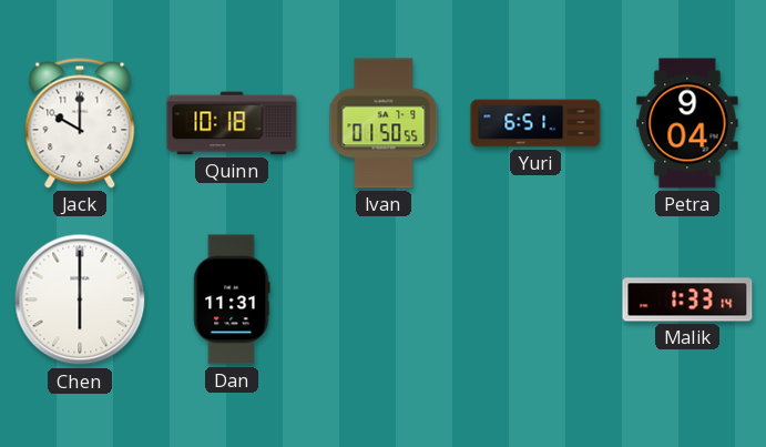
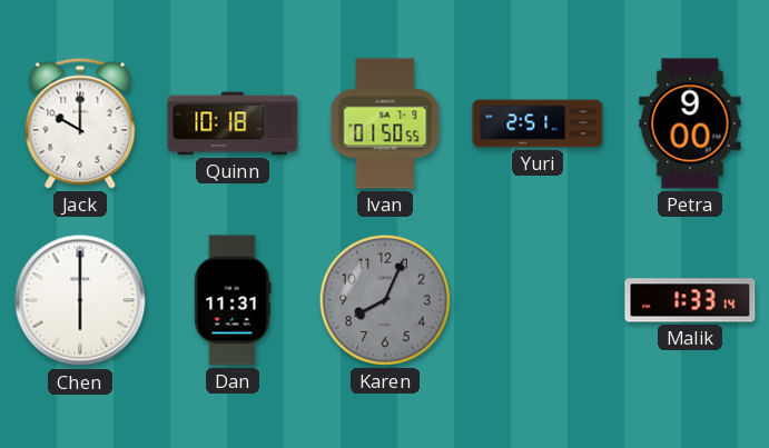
Yuri: 6:51 -> 2:51 (538, 123)
Petra: 9:04 -> 9:00 (690, 123)
Karen: none -> 8:04 (385, 300)
